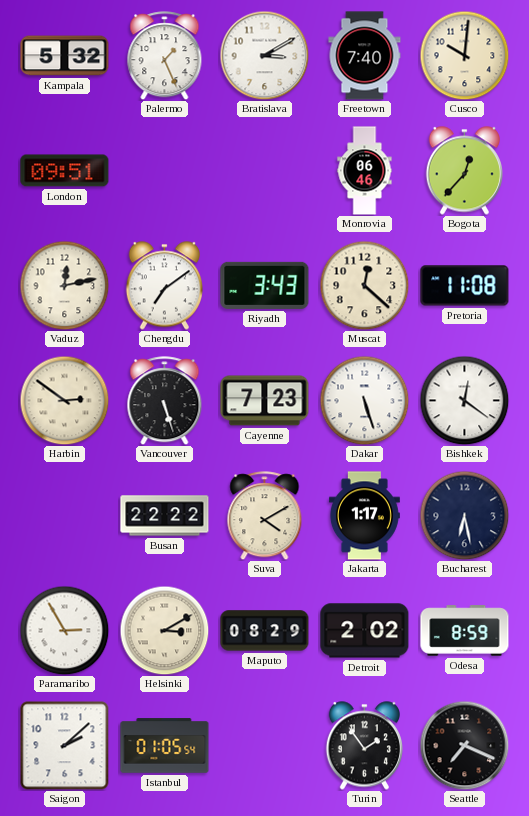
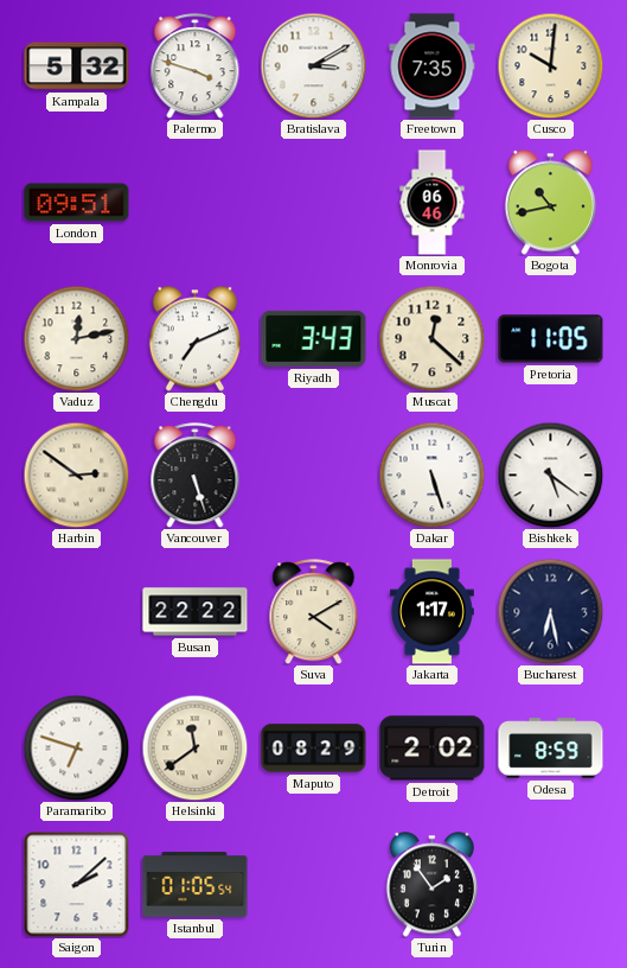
Palermo: 1:26 -> 3:48 (196, 66)
Freetown: 7:40 -> 7:35 (433, 66)
Bogota: 12:37 -> 10:43 (550, 203)
Chengdu: 7:09 -> 7:11 (194, 339)
Pretoria: 11:08 -> 11:05 (551, 339)
Cayenne: 7:23 -> none (265, 401)
Bishkek: 12:21 -> 5:21 (550, 475)
Paramaribo: 2:55 -> 6:48 (76, 747)
Helsinki: 3:10 -> 11:39 (194, 747)
Seattle: 7:19 -> none (464, 745)
